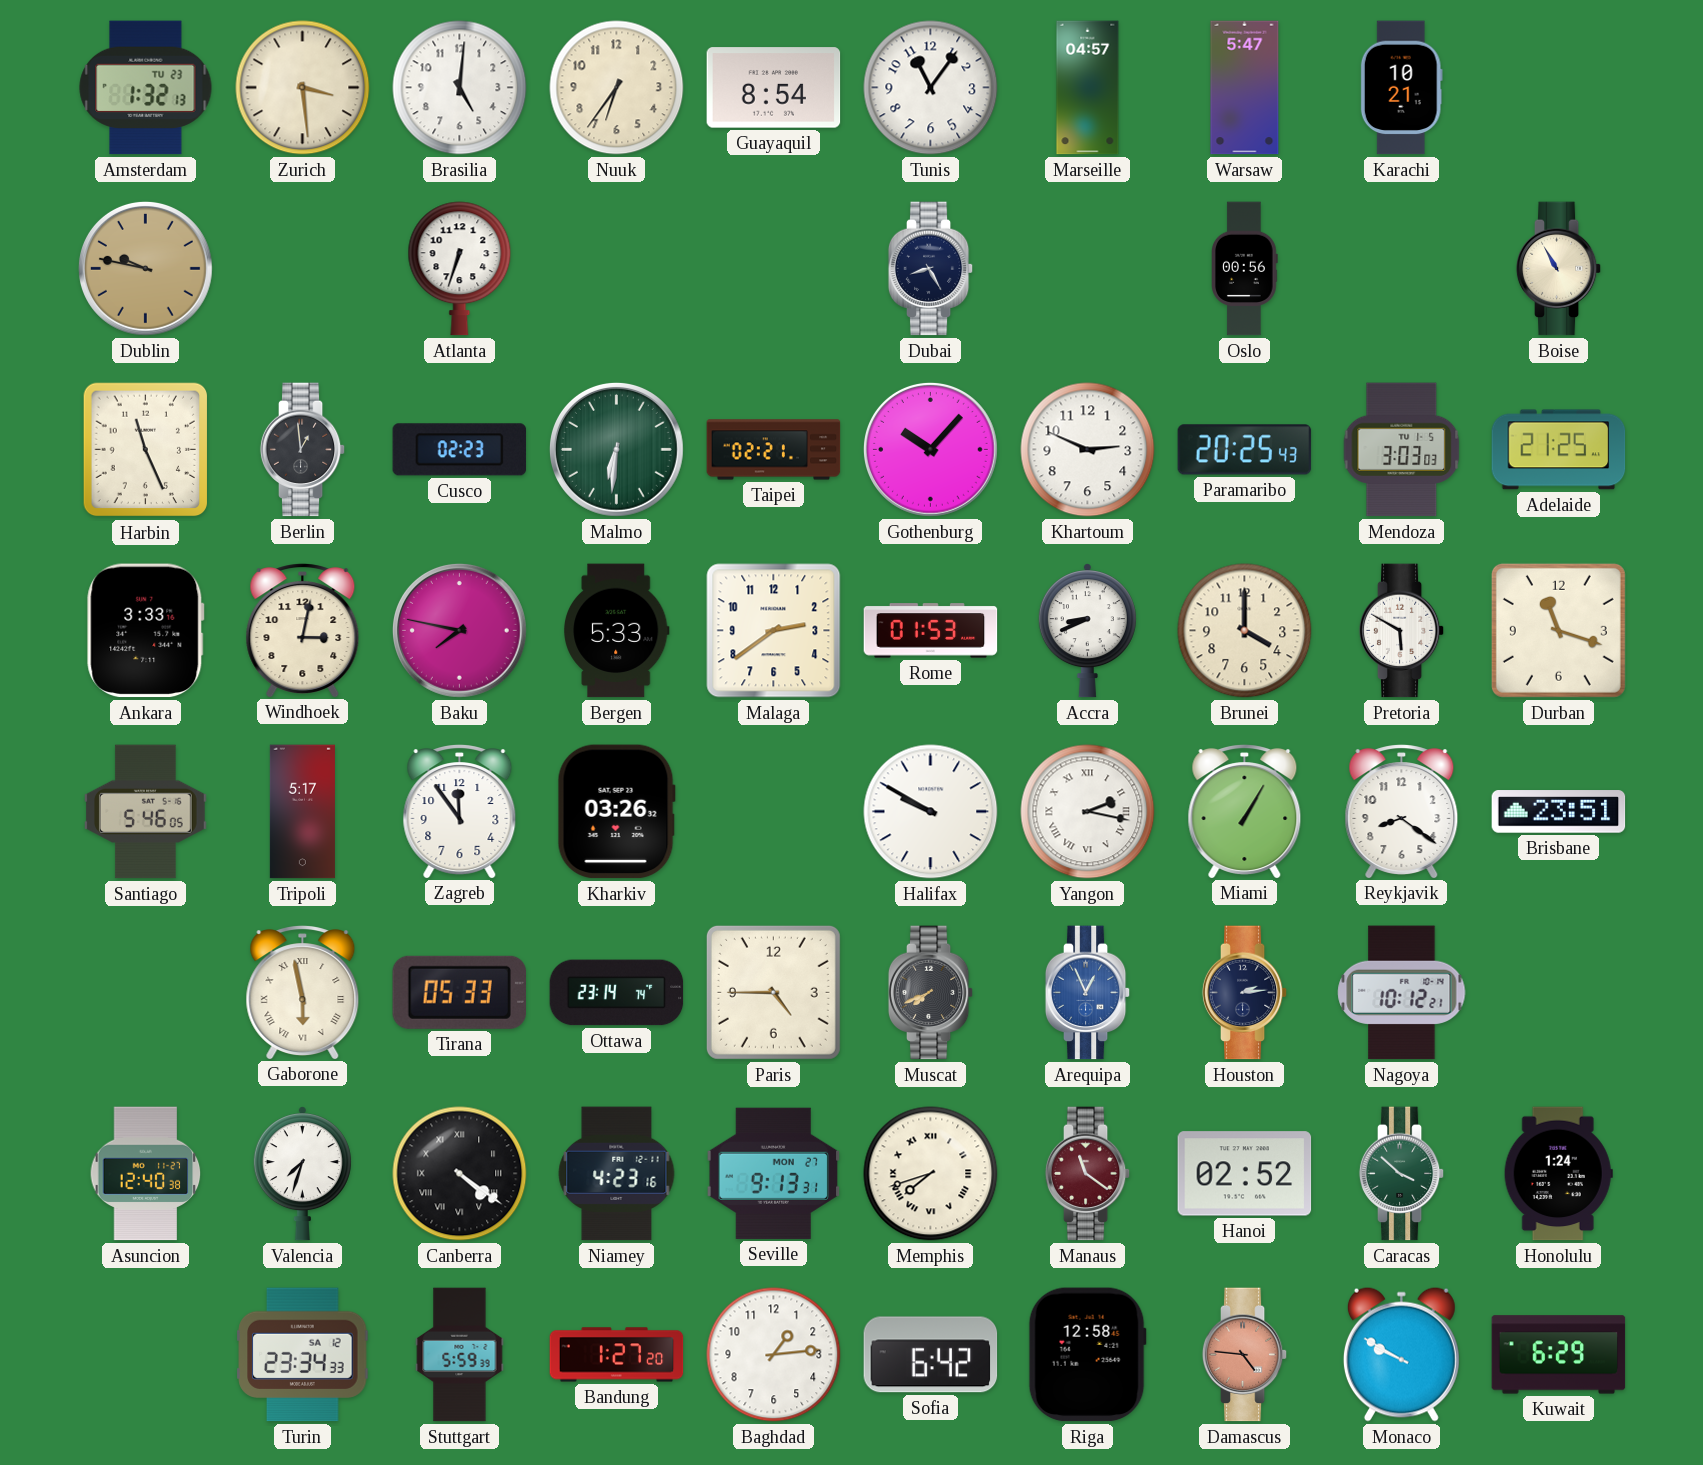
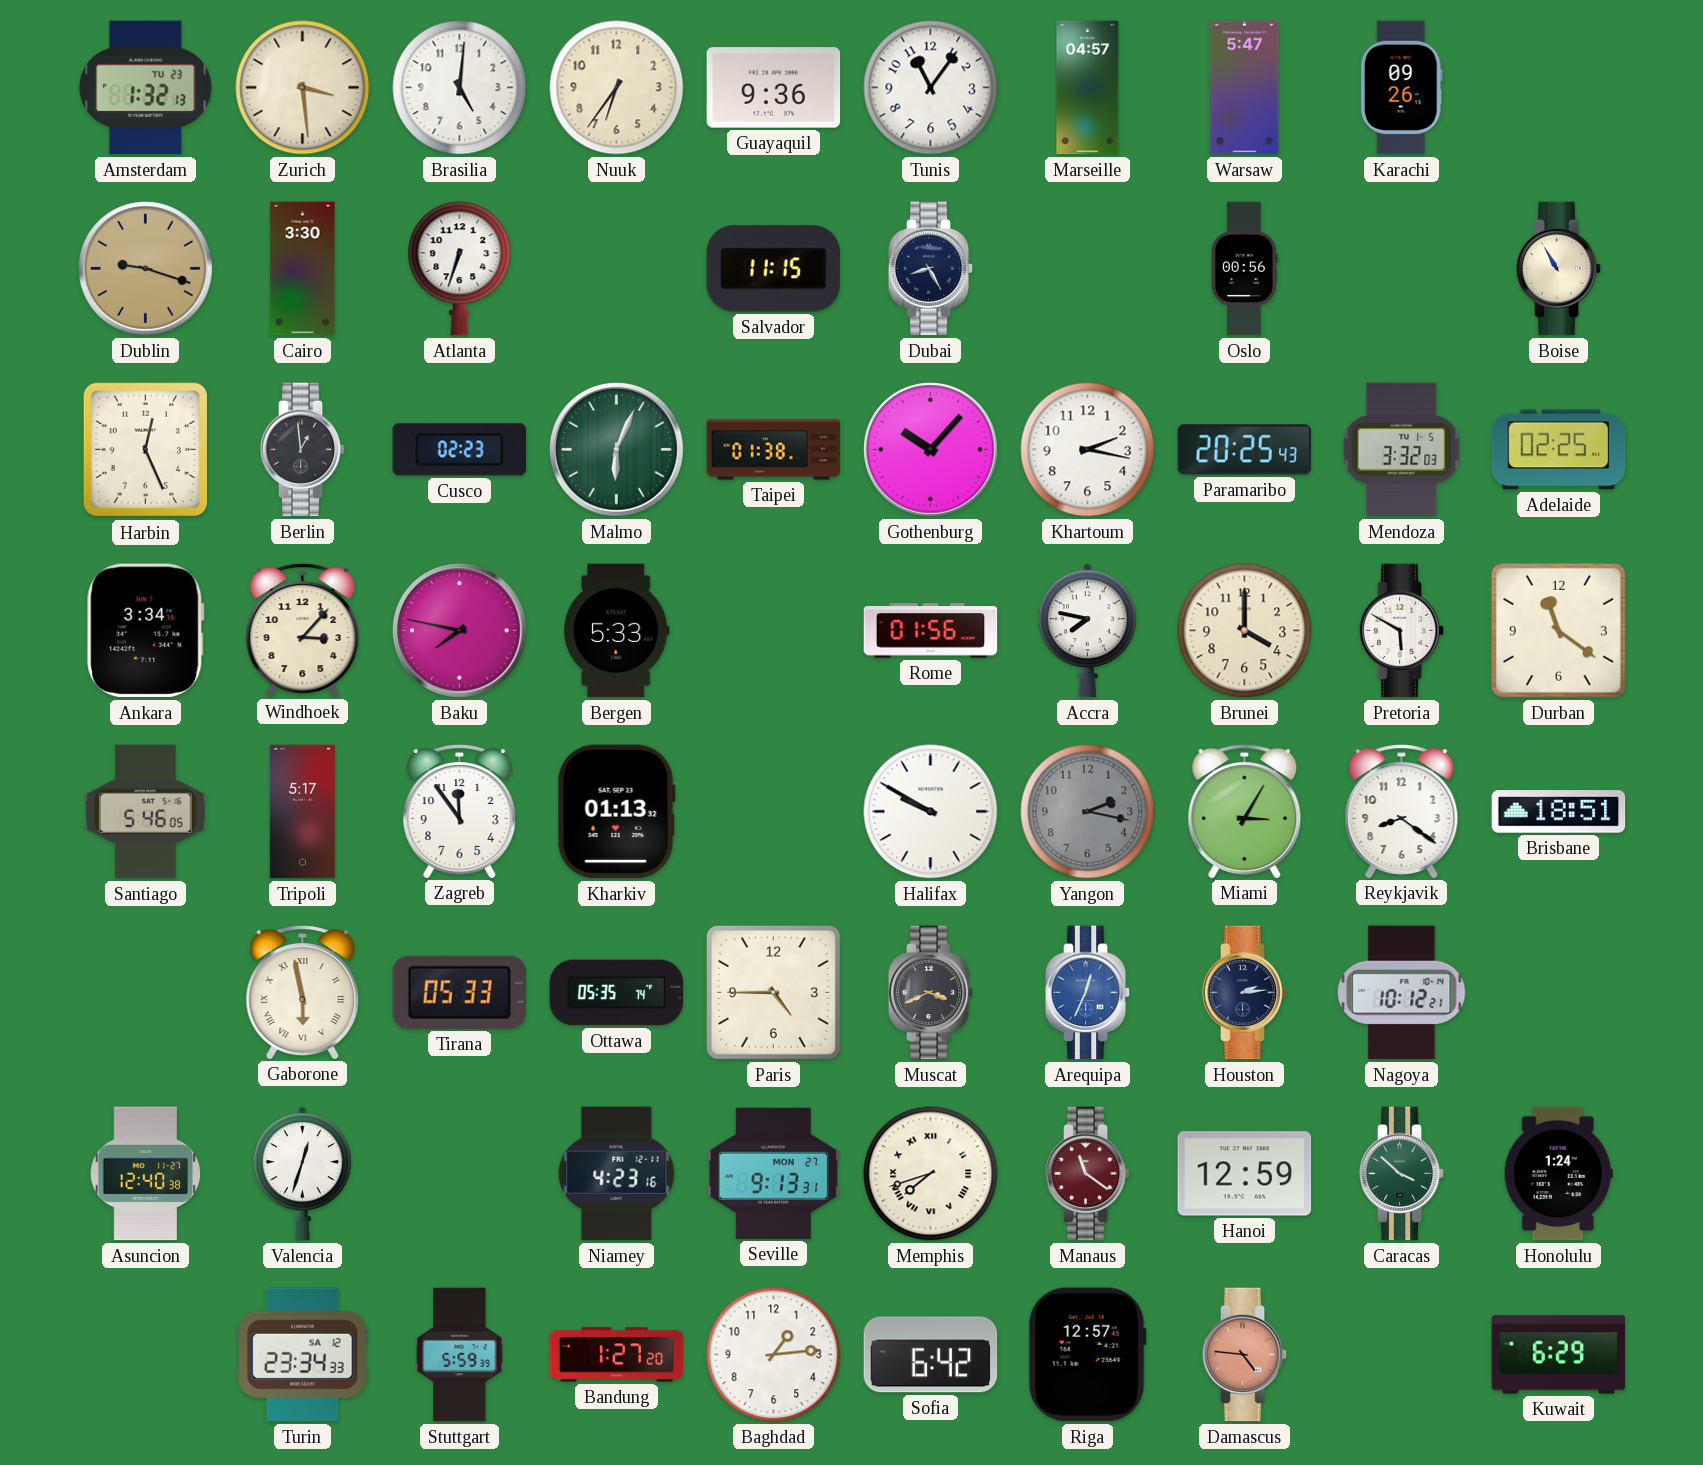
Guayaquil: 8:54 -> 9:36 (774, 88)
Karachi: 10:21 -> 09:26 (1401, 88)
Dublin: 9:47 -> 9:18 (145, 268)
Cairo: none -> 3:30 (303, 269)
Salvador: none -> 11:15 (774, 269)
Harbin: 11:26 -> 12:26 (146, 450)
Malmo: 6:31 -> 6:04 (616, 449)
Taipei: 02:21 -> 01:38 (774, 450)
Khartoum: 2:49 -> 2:17 (1088, 450)
Mendoza: 3:03 -> 3:32 (1402, 450)
Adelaide: 21:25 -> 02:25 (1559, 450)
Ankara: 3:33 -> 3:34 (146, 631)
Windhoek: 3:02 -> 3:07 (303, 630)
Malaga: 2:39 -> none (774, 631)
Rome: 01:53 -> 01:56 (931, 631)
Accra: 8:41 -> 7:47 (1087, 631)
Durban: 11:18 -> 11:21 (1558, 630)
Kharkiv: 03:26 -> 01:13 (616, 812)
Yangon dial: white -> grey (1088, 812)
Yangon numerals: Roman -> Arabic (1088, 812)
Miami: 1:05 -> 3:05 (1245, 811)
Brisbane: 23:51 -> 18:51 (1559, 812)
Ottawa: 23:14 -> 05:35 (617, 993)
Muscat: 7:41 -> 3:41 (931, 993)
Arequipa: 12:56 -> 12:34 (1088, 993)
Valencia: 7:33 -> 12:33 (302, 1174)
Canberra: 4:21 -> none (460, 1174)
Hanoi: 02:52 -> 12:59 (1245, 1174)
Riga: 12:58 -> 12:57 (1087, 1355)
Monaco: 9:50 -> none (1401, 1354)
